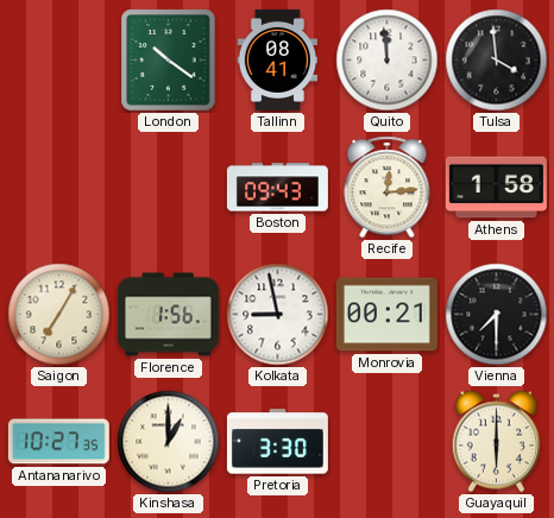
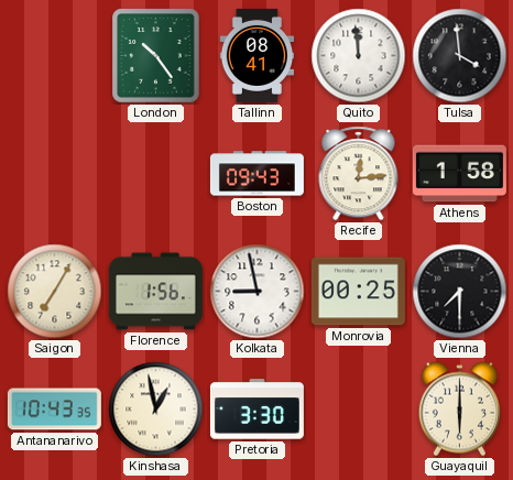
London: 10:21 -> 10:24 (156, 56)
Monrovia: 00:21 -> 00:25 (358, 292)
Antananarivo: 10:27 -> 10:43 (54, 410)
Kinshasa: 1:00 -> 12:58 (156, 410)
